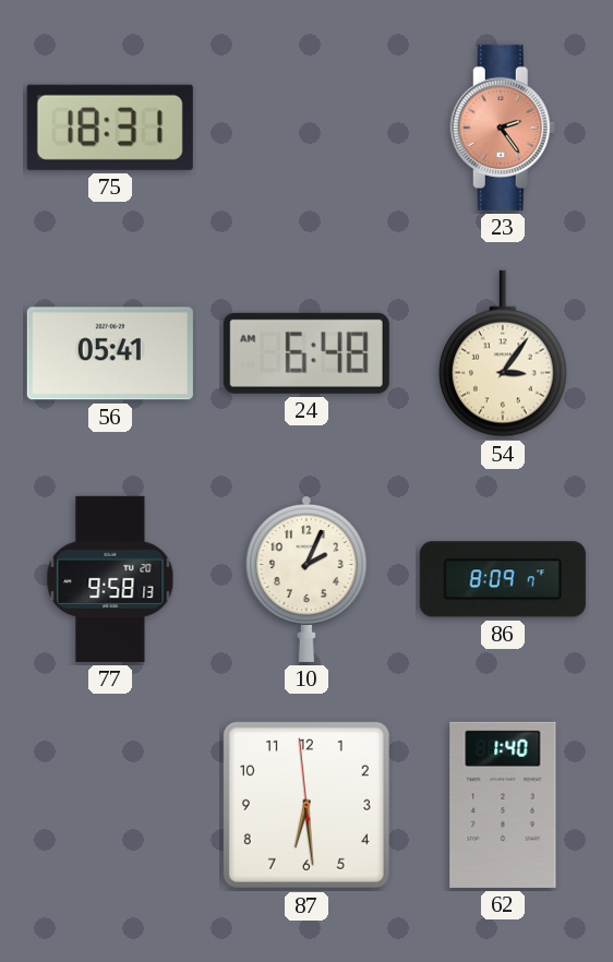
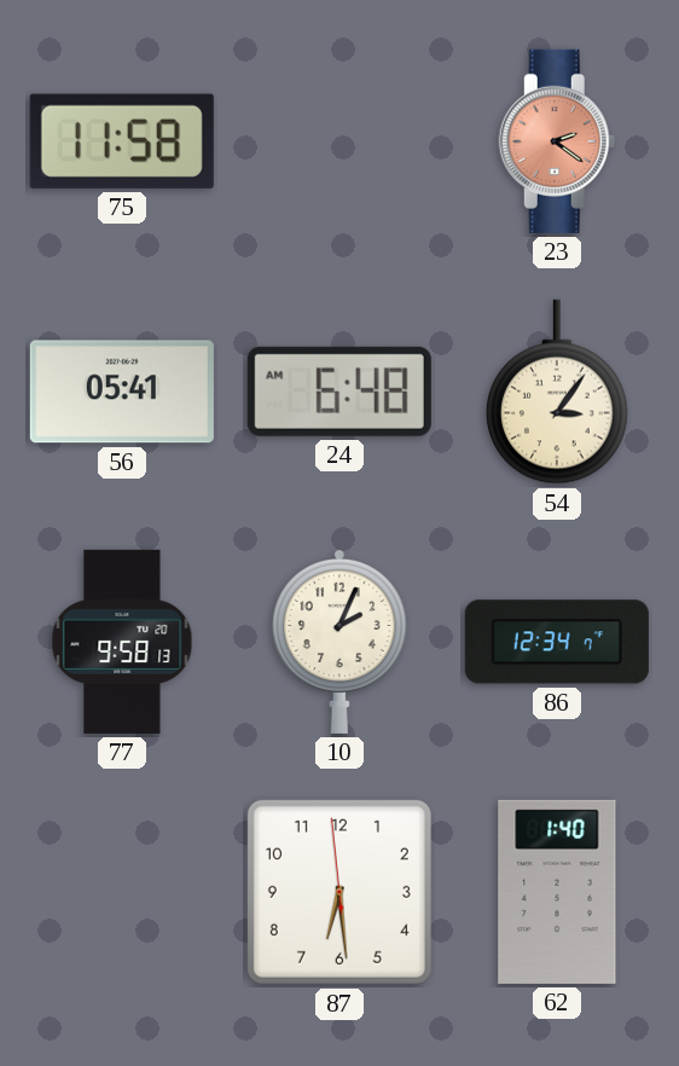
75: 18:31 -> 11:58 (122, 141)
23: 2:24 -> 2:21 (557, 141)
86: 8:09 -> 12:34 (557, 642)
